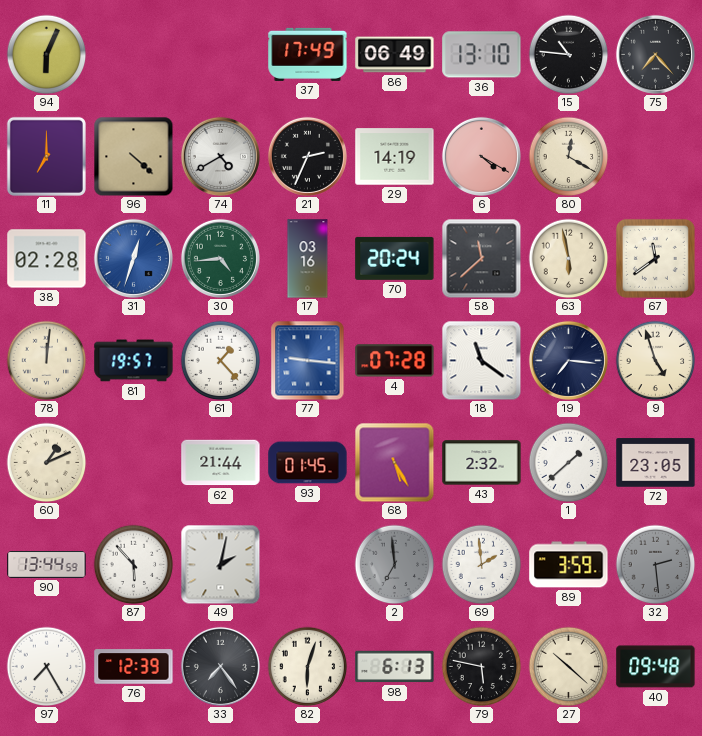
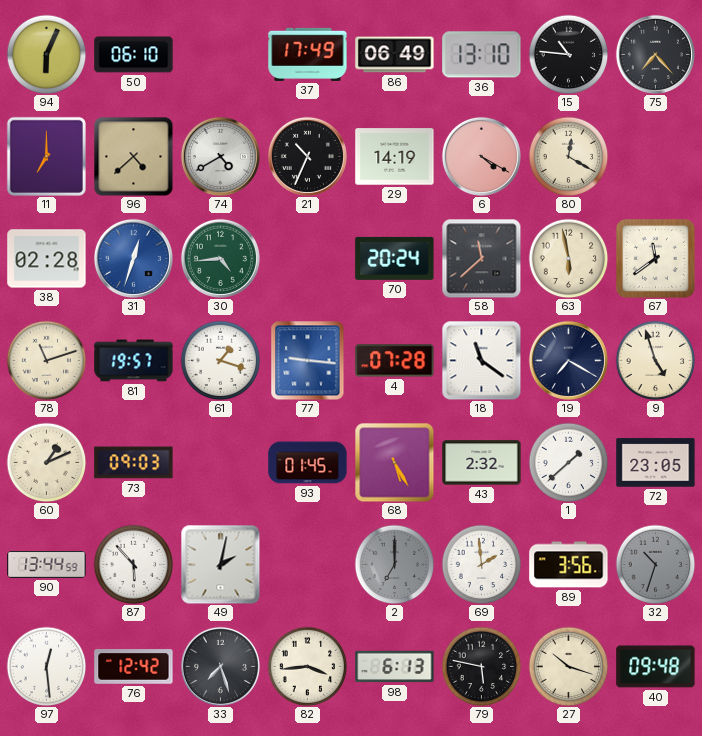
50: none -> 06:10 (134, 55)
96: 4:22 -> 4:38 (133, 156)
21: 2:34 -> 10:34 (307, 156)
17: 03:16 -> none (308, 259)
78: 12:01 -> 11:12 (46, 360)
61: 1:23 -> 1:18 (220, 360)
19: 7:16 -> 7:20 (568, 360)
73: none -> 09:03 (134, 463)
62: 21:44 -> none (221, 463)
2: 6:59 -> 7:00 (394, 564)
89: 3:59 -> 3:56 (569, 565)
32: 2:29 -> 10:33 (655, 564)
97: 7:25 -> 12:29 (46, 666)
76: 12:39 -> 12:42 (134, 667)
33: 7:24 -> 7:27 (220, 666)
82: 6:03 -> 3:44 (307, 666)
27: 10:22 -> 10:18 (568, 666)
